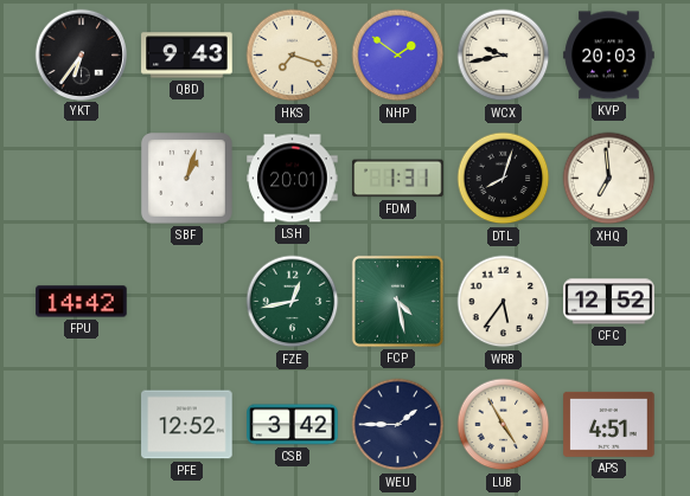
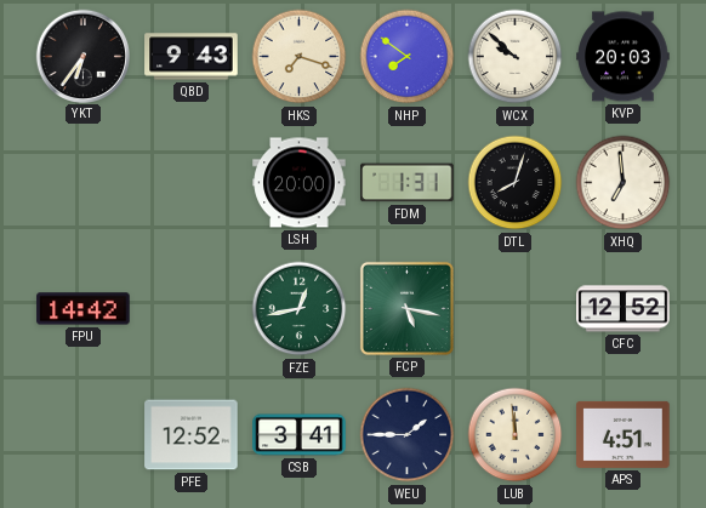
NHP: 1:51 -> 7:51 (408, 57)
WCX: 9:43 -> 9:52 (516, 57)
SBF: 1:03 -> none (187, 179)
LSH: 20:01 -> 20:00 (300, 183)
FCP: 4:28 -> 5:17 (406, 308)
WRB: 5:36 -> none (504, 302)
CSB: 3:42 -> 3:41 (300, 435)
LUB: 4:55 -> 11:59 (516, 435)
